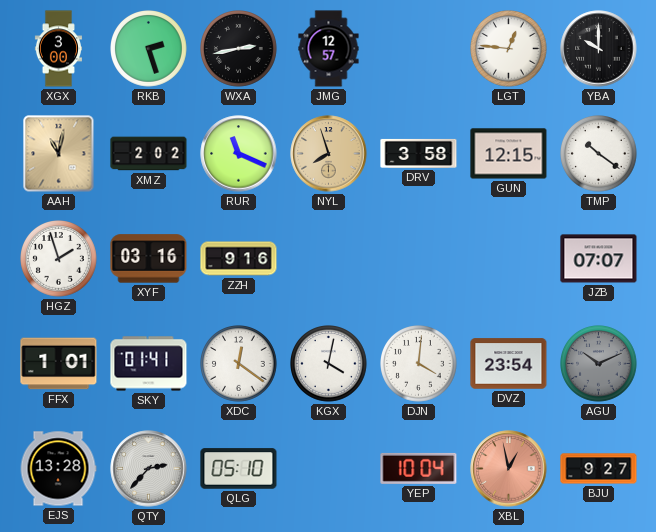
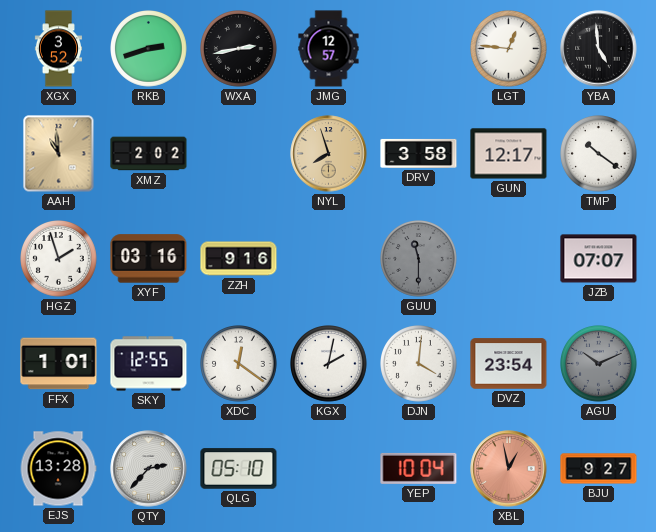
XGX: 3:00 -> 3:52 (58, 49)
RKB: 2:27 -> 2:42 (149, 49)
YBA: 10:00 -> 4:59 (599, 49)
AAH: 11:02 -> 10:59 (59, 154)
RUR: 11:19 -> none (239, 154)
GUN: 12:15 -> 12:17 (509, 154)
GUU: none -> 11:30 (419, 259)
SKY: 01:41 -> 12:55 (149, 364)
KGX: 4:02 -> 2:02 (329, 364)
